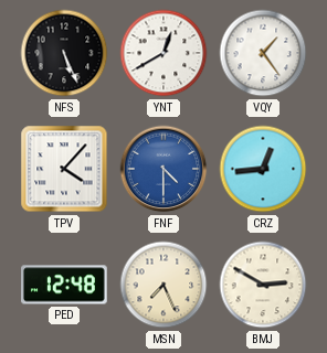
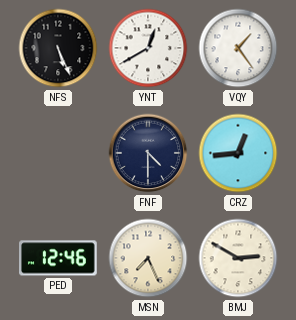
TPV: 4:07 -> none (64, 169)
FNF dial: blue -> navy (148, 153)
PED: 12:48 -> 12:46 (59, 258)
